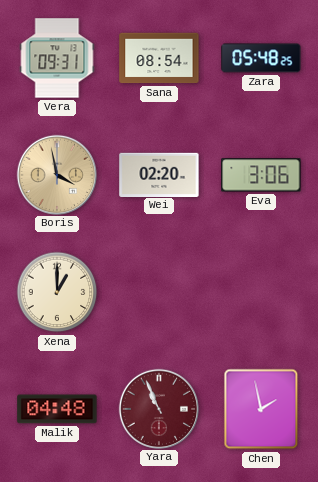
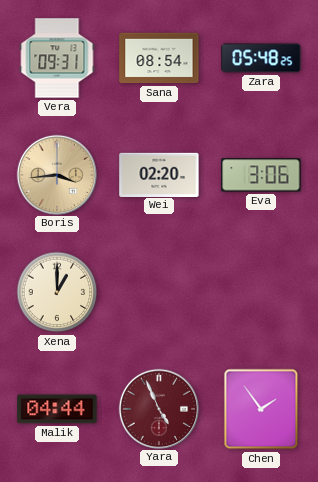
Boris: 3:58 -> 3:44 (56, 174)
Malik: 04:48 -> 04:44 (57, 409)
Yara: 10:56 -> 4:56 (158, 408)
Chen: 1:58 -> 1:54 (261, 409)
